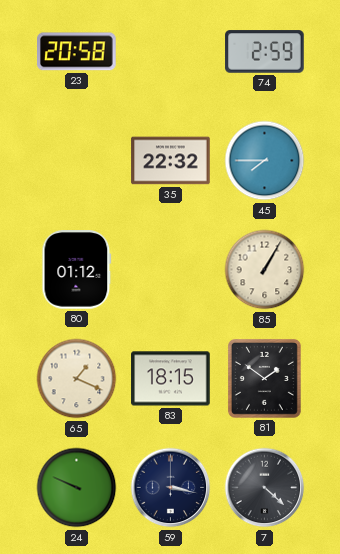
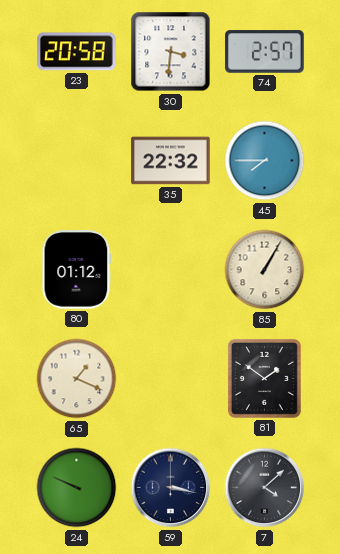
30: none -> 3:31 (171, 52)
74: 2:59 -> 2:57 (265, 52)
83: 18:15 -> none (171, 379)
7: 4:22 -> 4:08 (265, 488)
